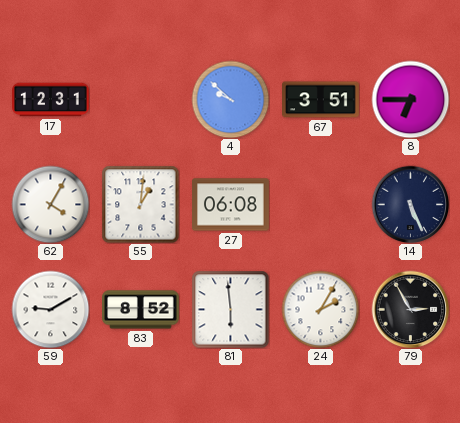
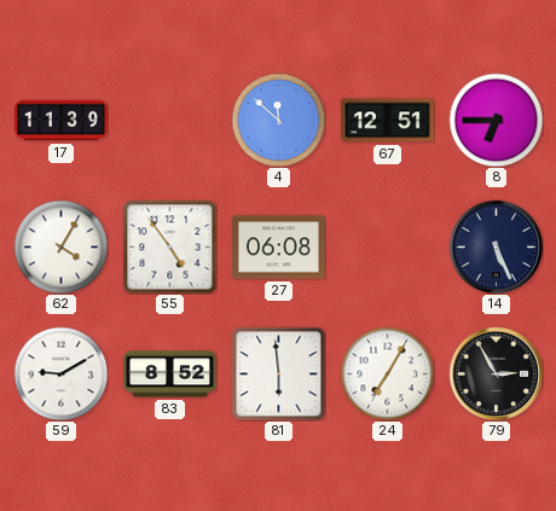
17: 12:31 -> 11:39 (62, 121)
4: 9:52 -> 11:52 (278, 120)
67: 3:51 -> 12:51 (388, 121)
55: 1:01 -> 4:54 (169, 246)
24: 2:05 -> 7:05 (387, 373)
